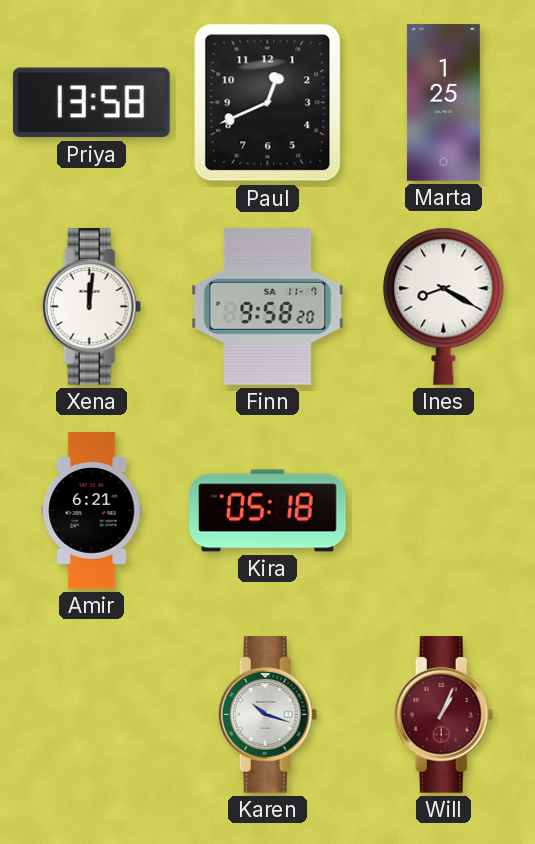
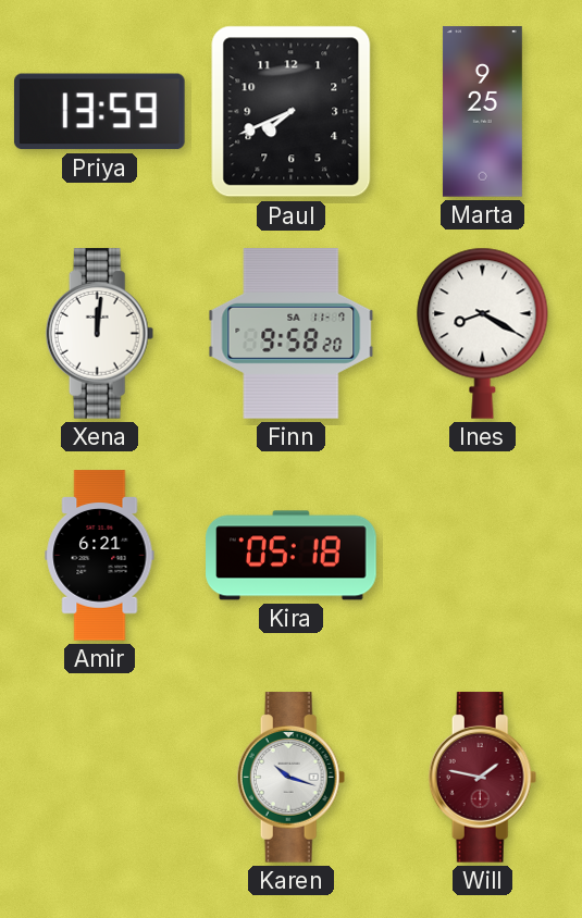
Priya: 13:58 -> 13:59 (99, 112)
Paul: 12:41 -> 7:41 (292, 112)
Marta: 1:25 -> 9:25 (482, 112)
Will: 1:04 -> 1:47 (483, 778)
